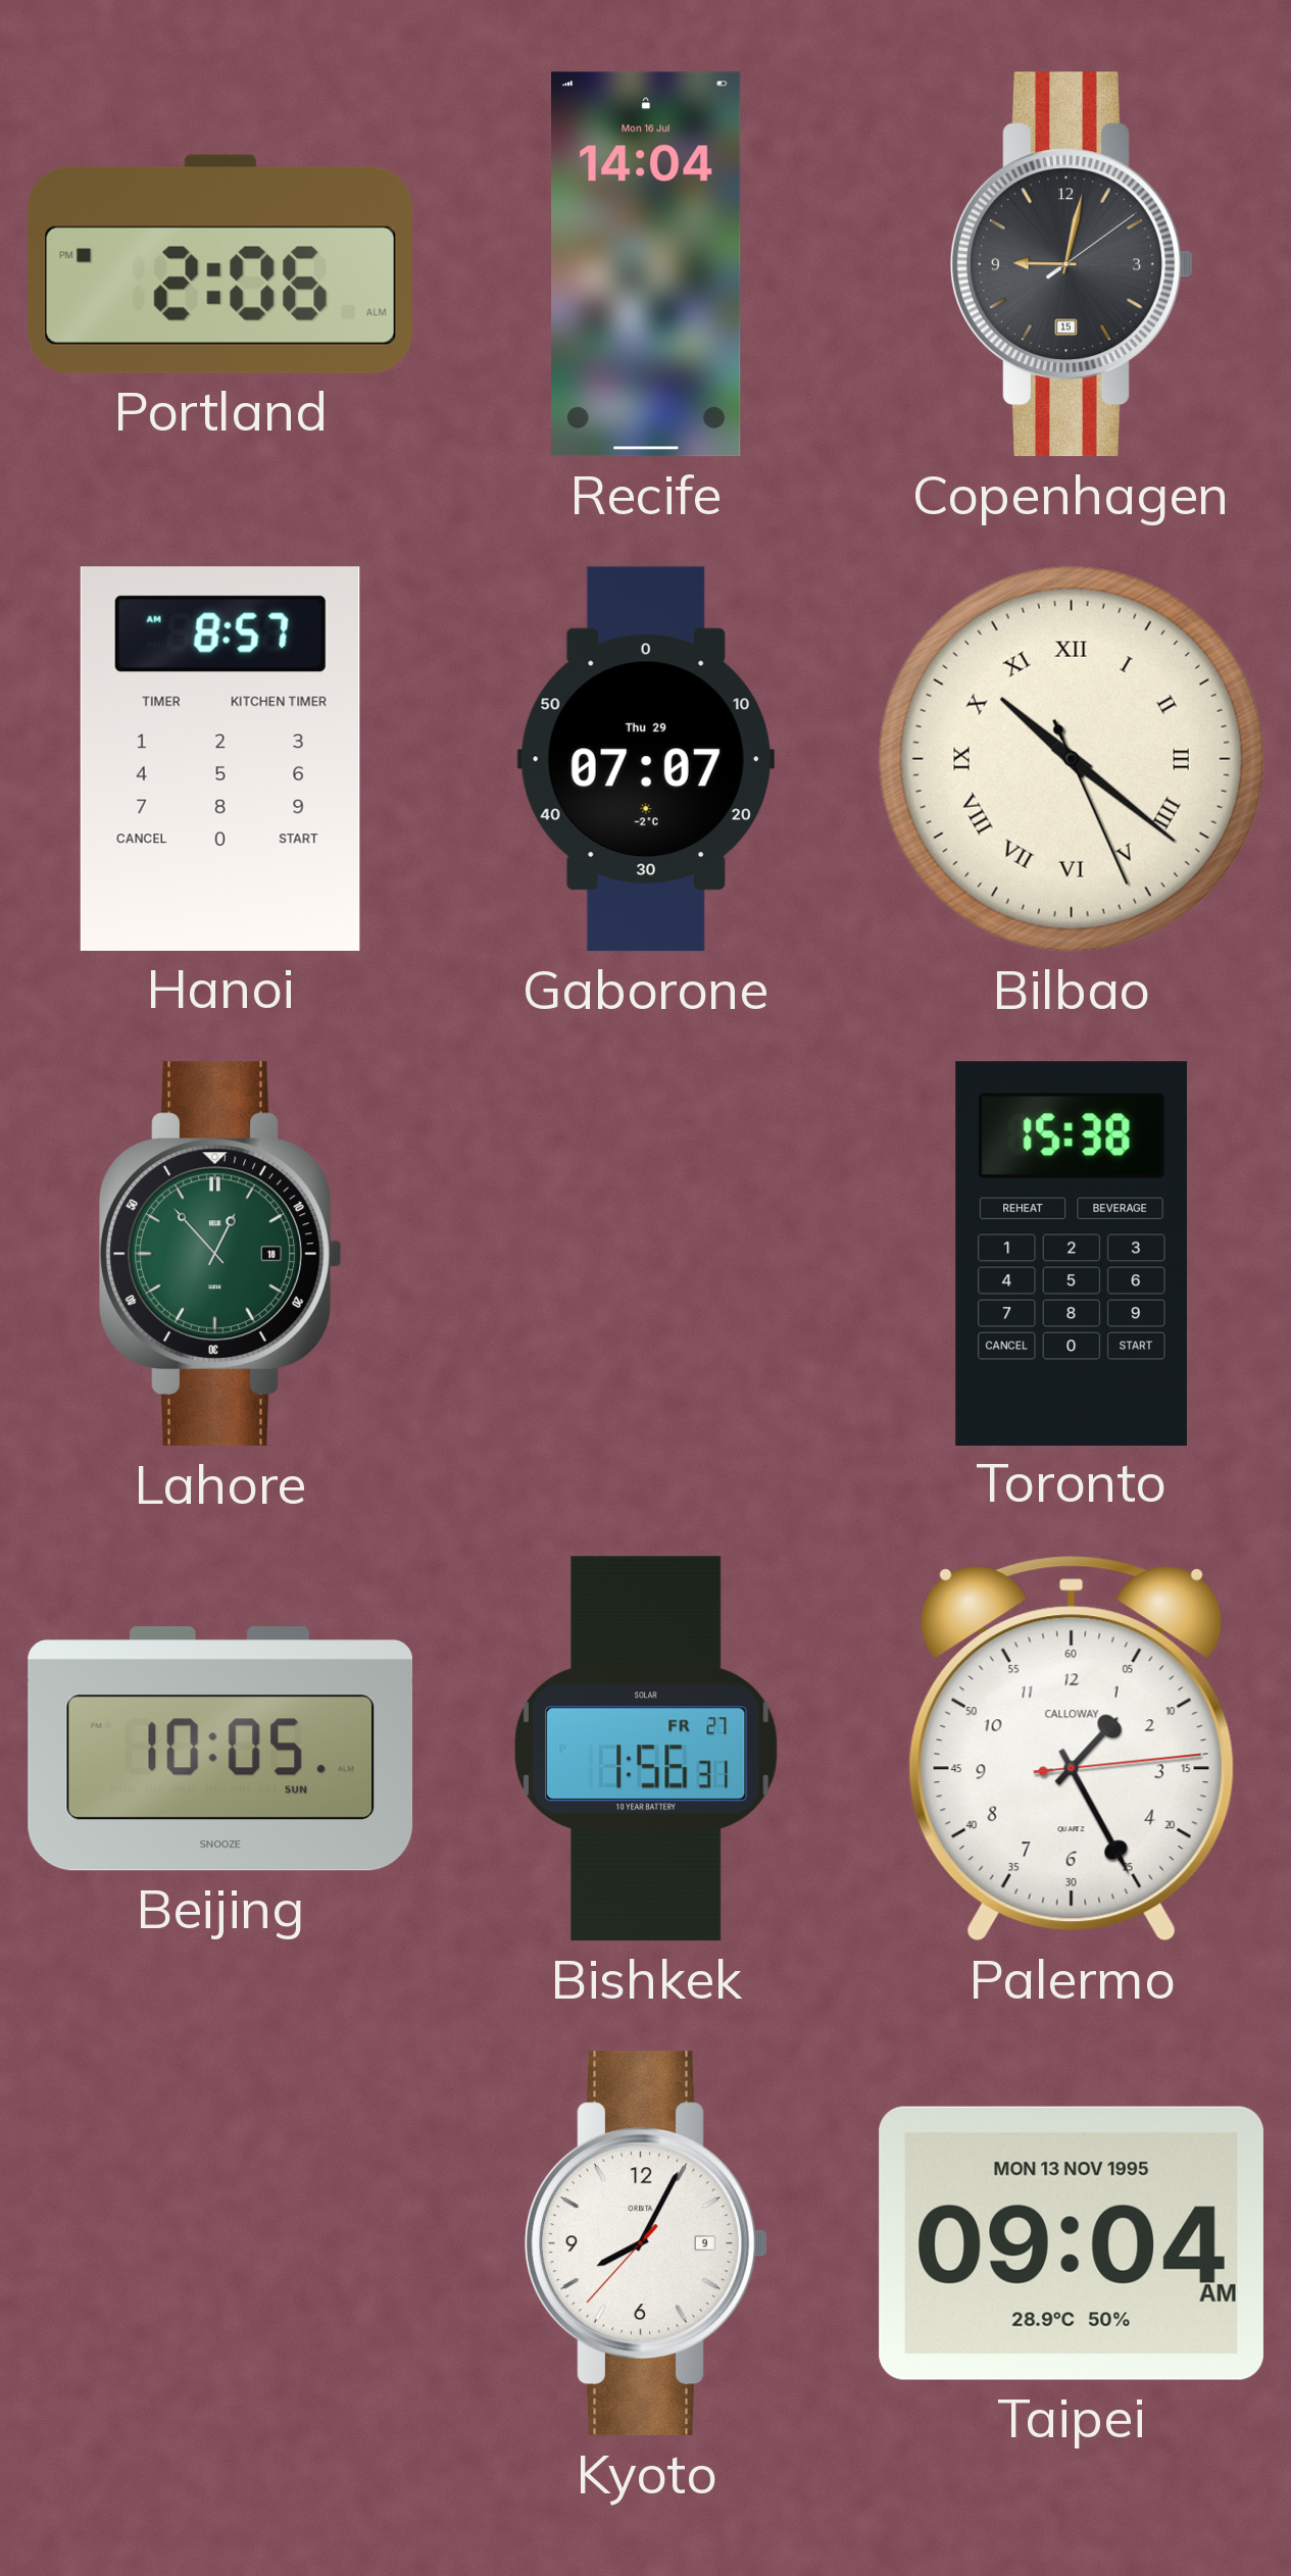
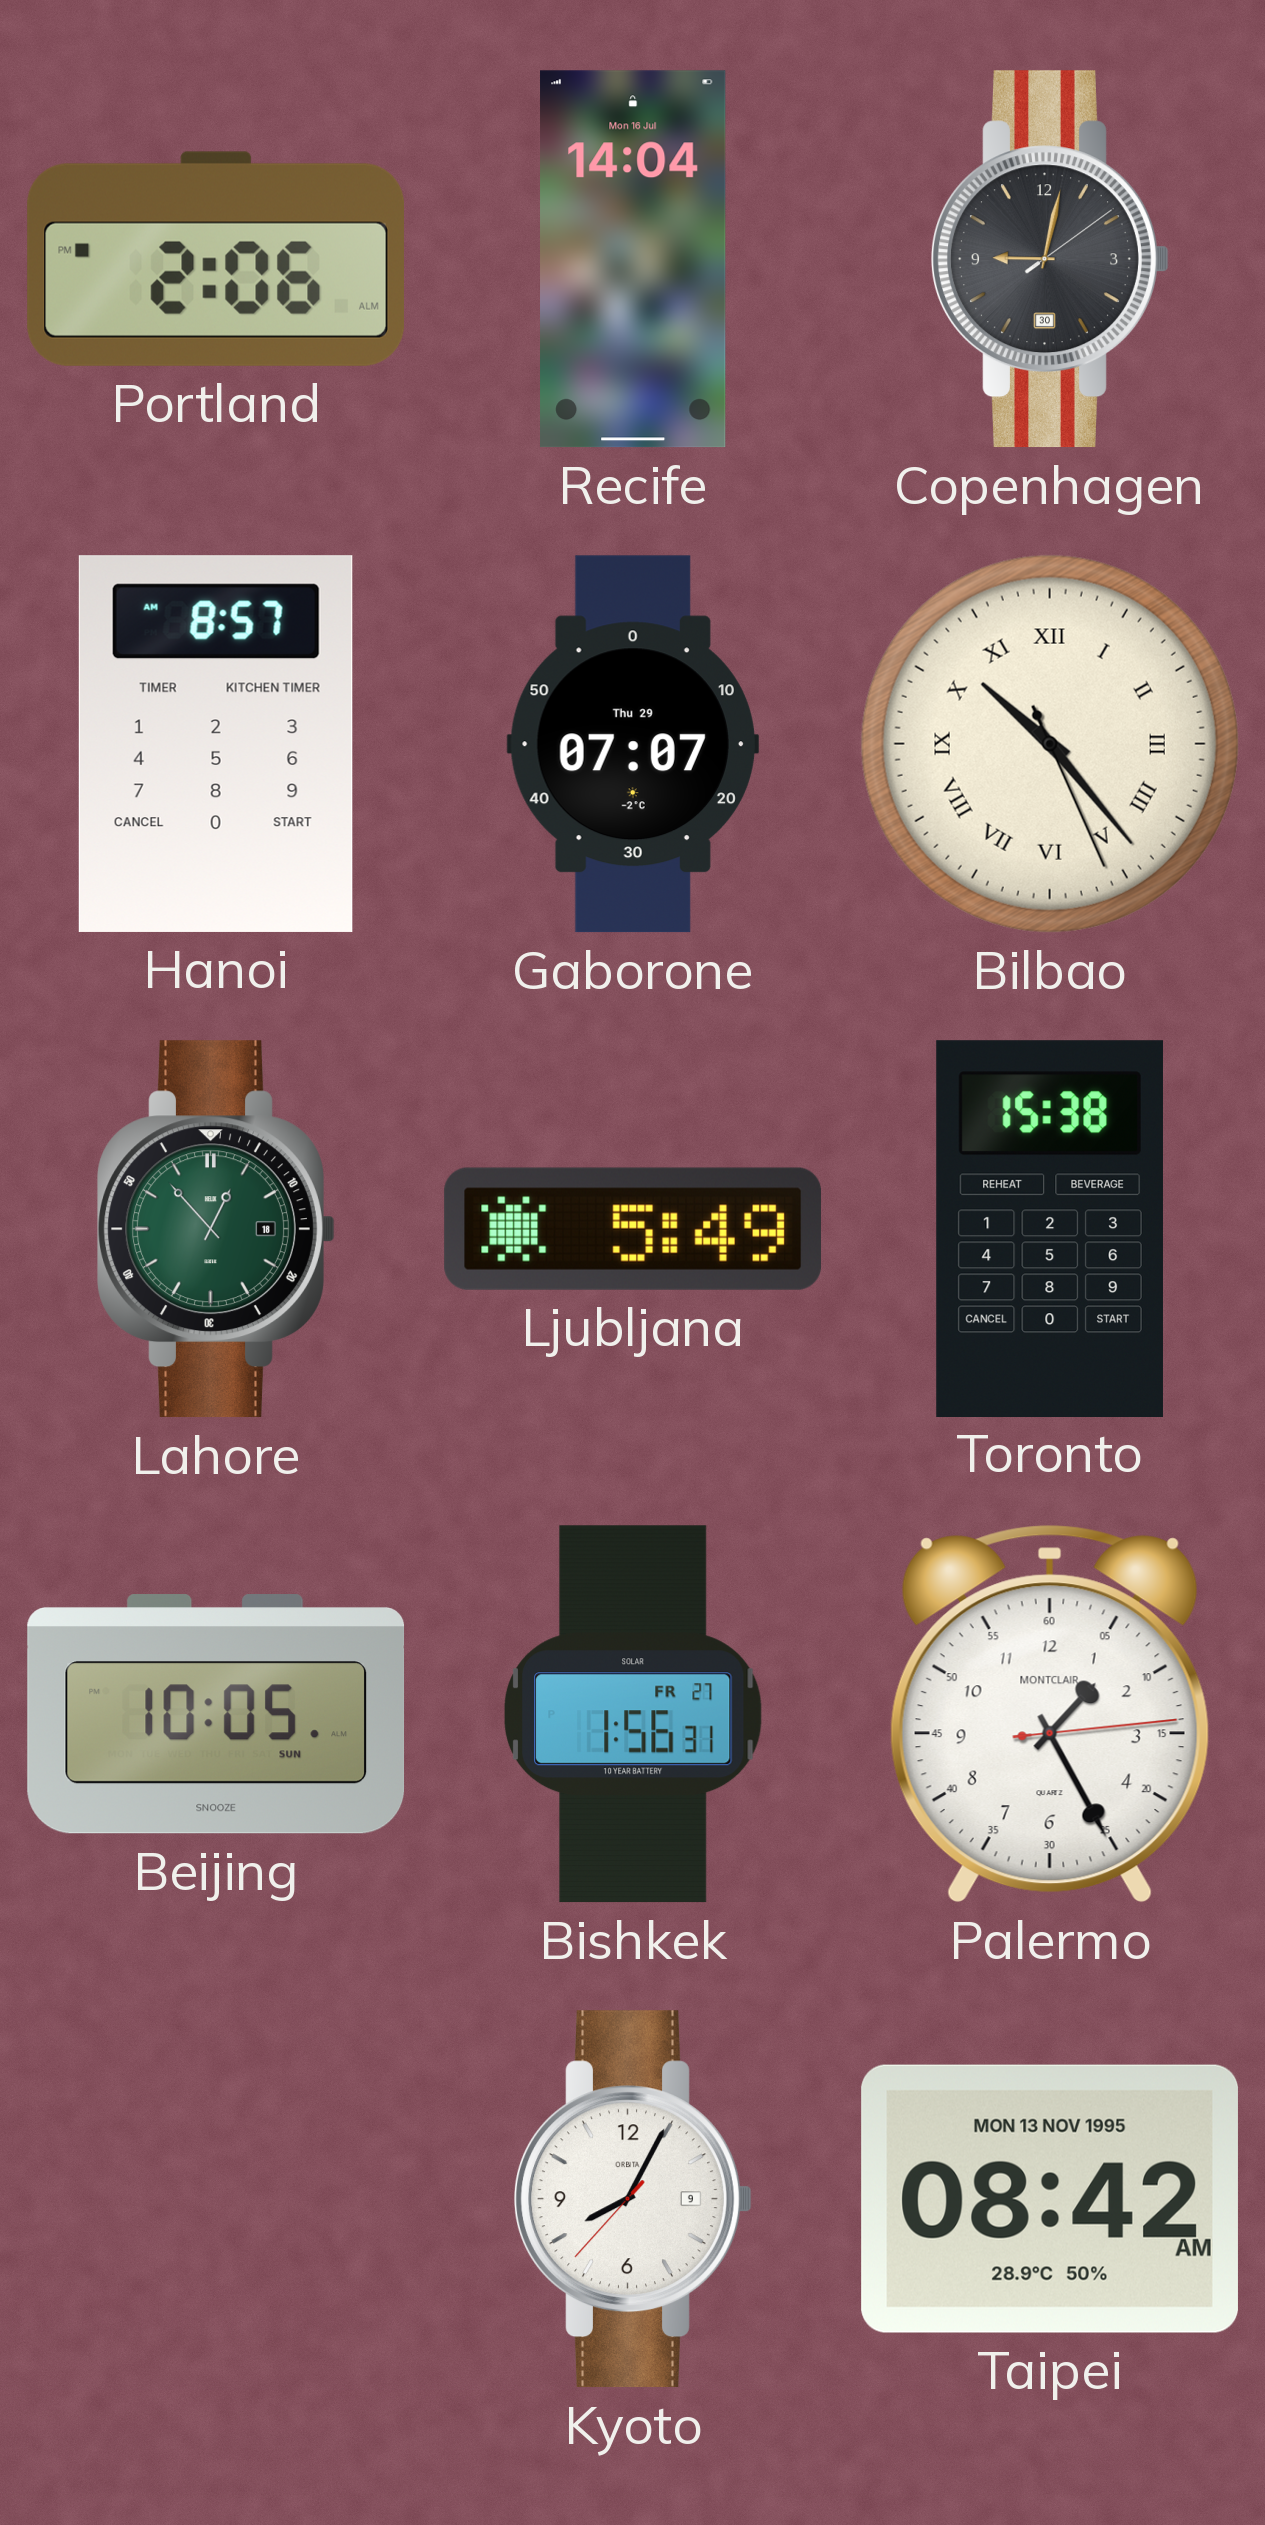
Copenhagen date: 15 -> 30 (1050, 259)
Bilbao: 10:21 -> 10:23 (1050, 744)
Ljubljana: none -> 5:49 (633, 1229)
Palermo brand: CALLOWAY -> MONTCLAIR (1050, 1714)
Taipei: 09:04 -> 08:42 (1050, 2199)
